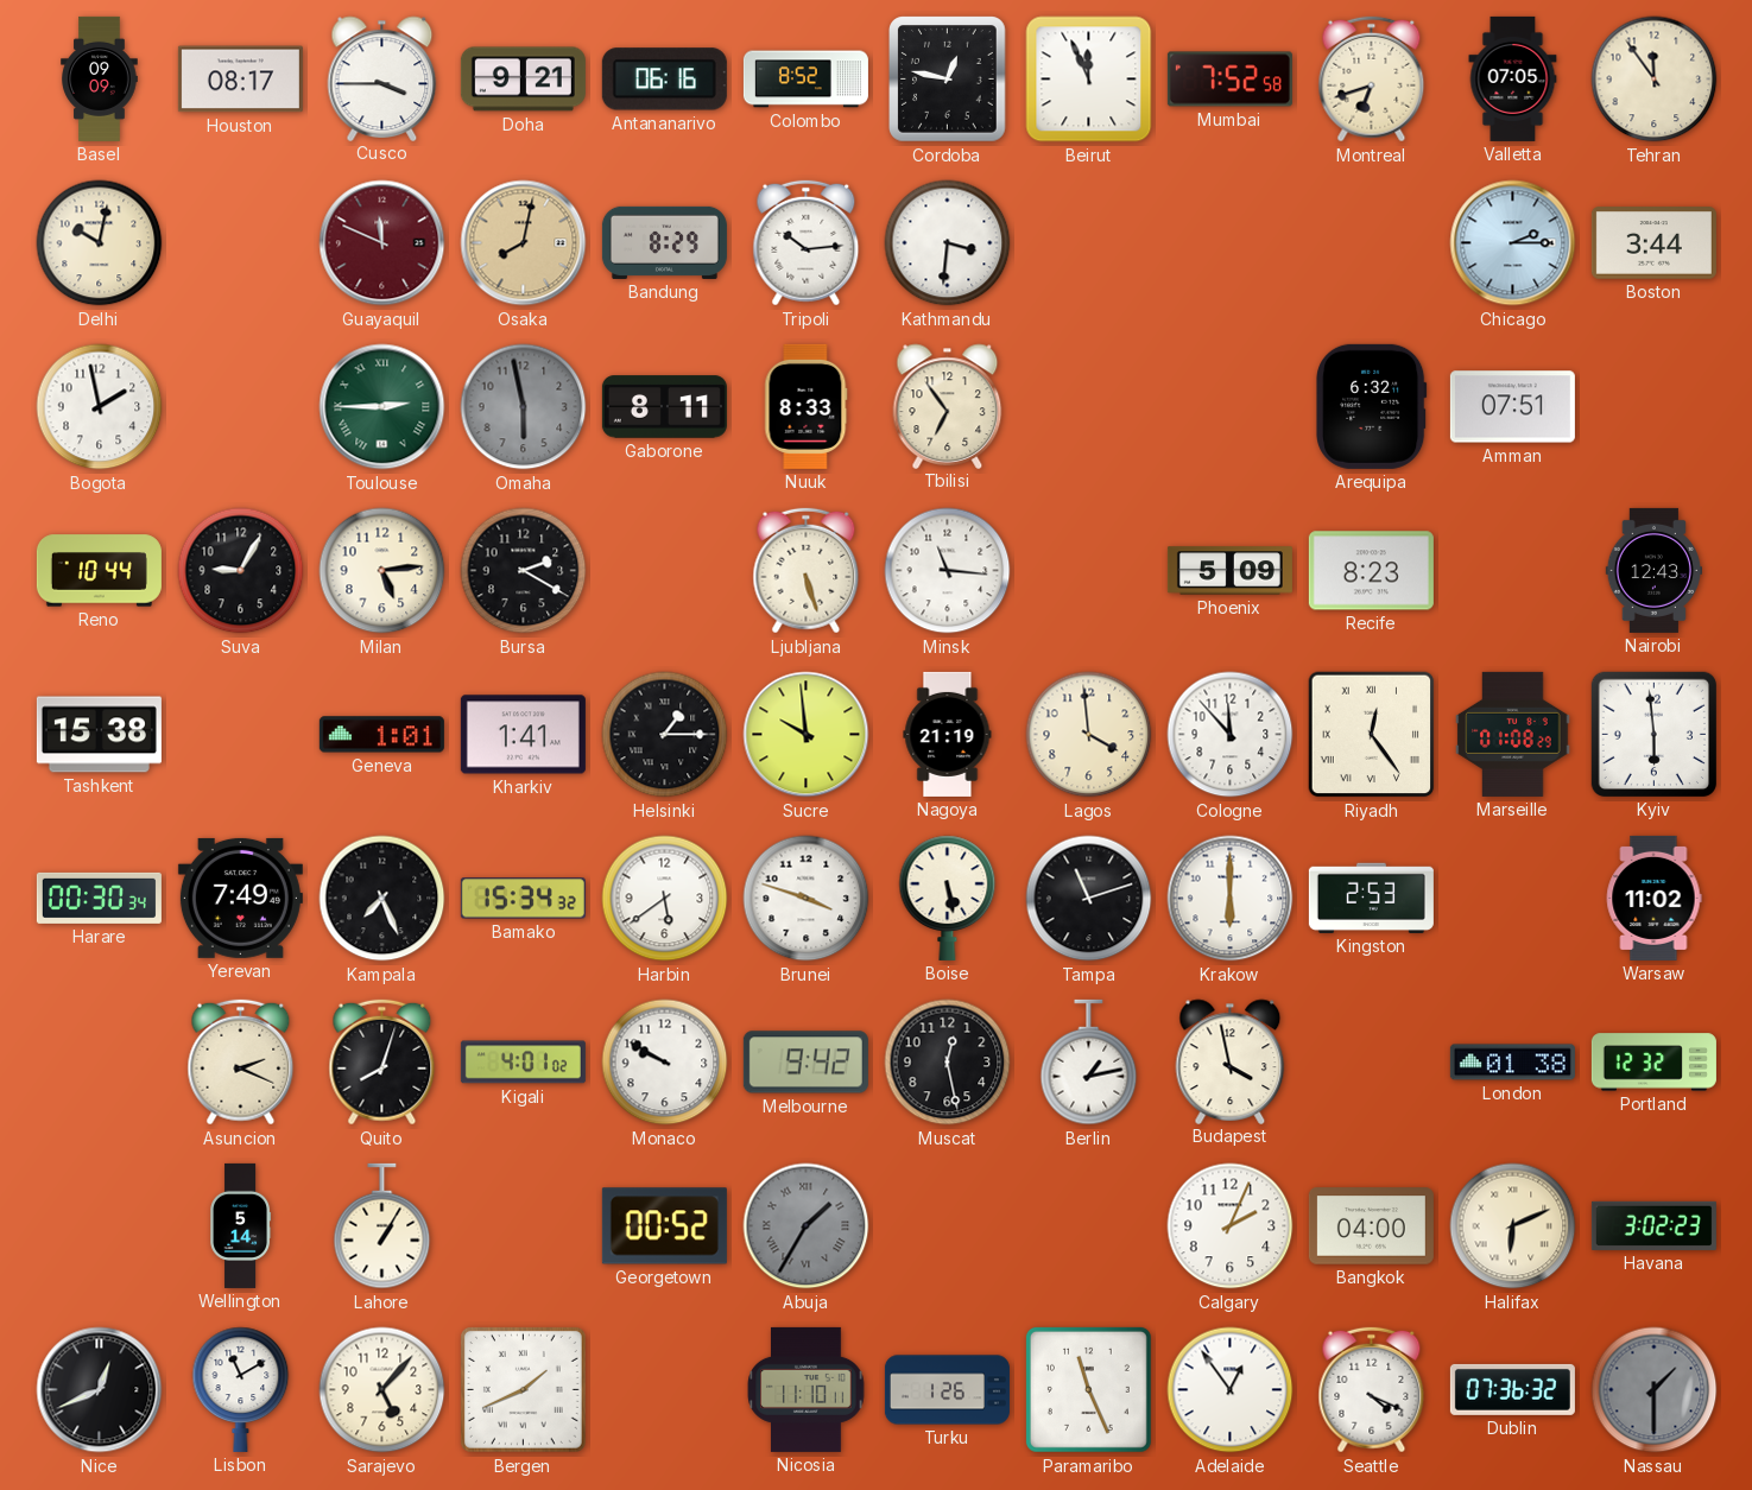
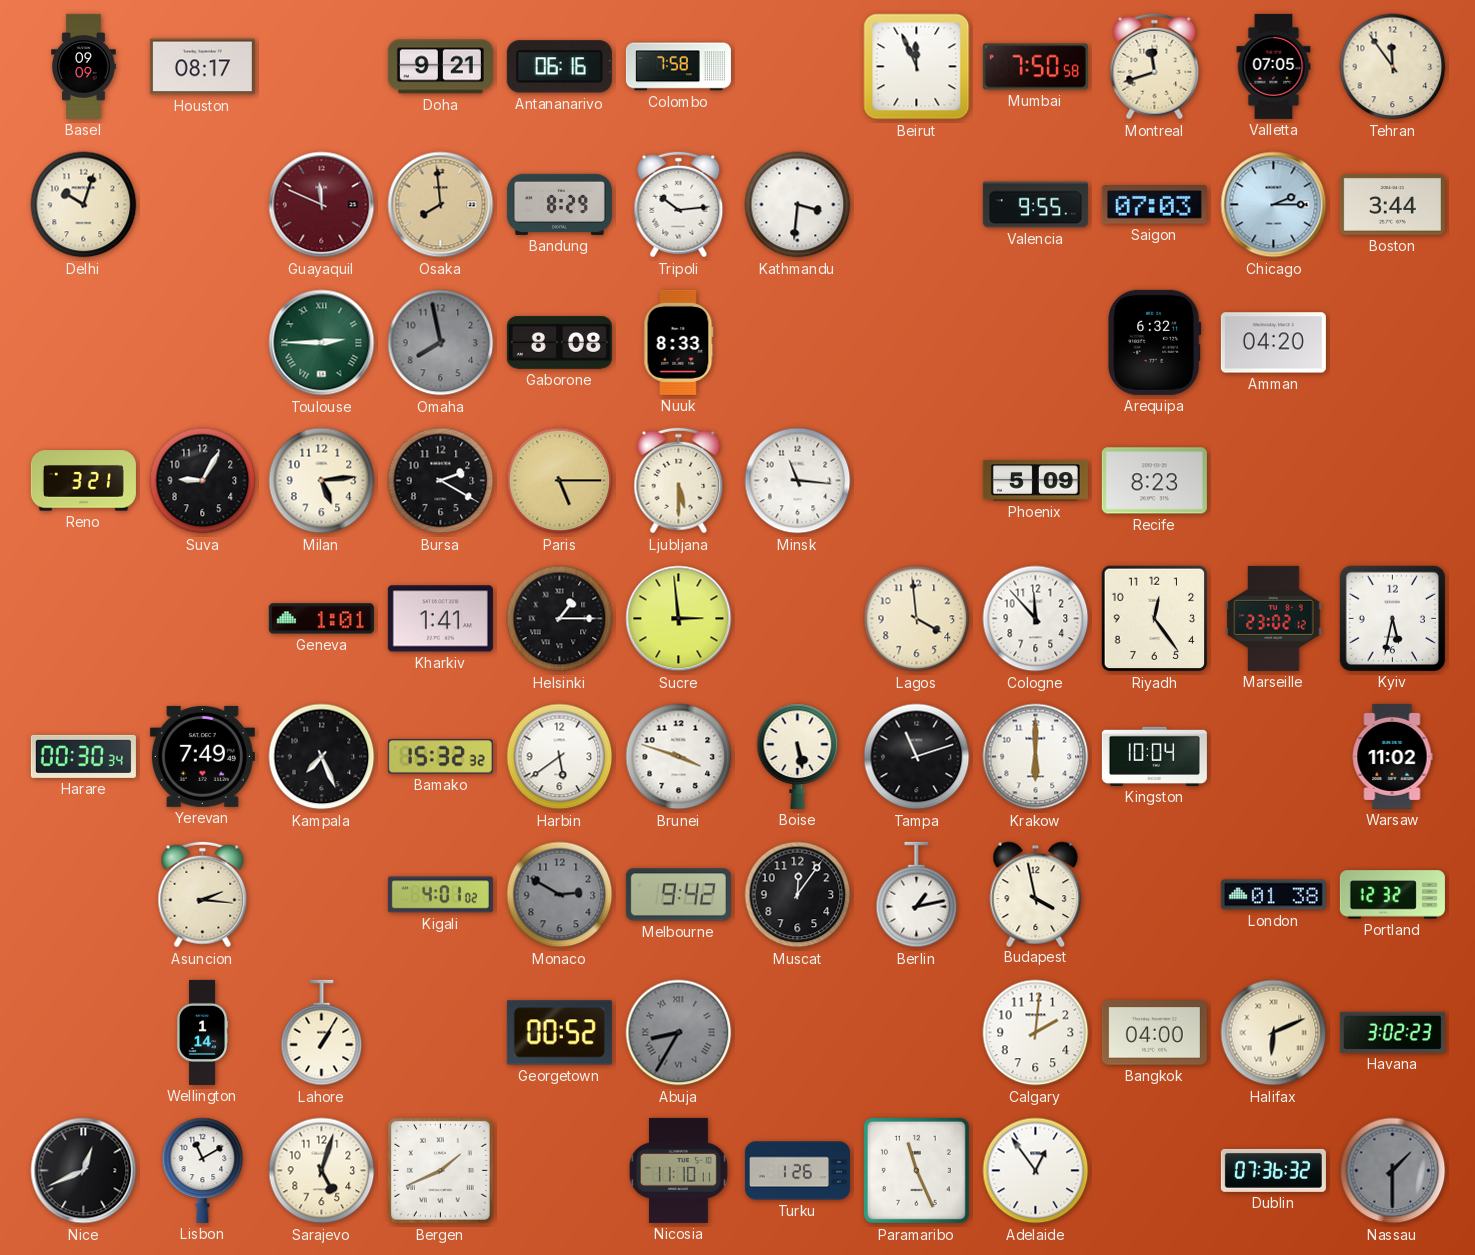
Cusco: 3:45 -> none (382, 78)
Colombo: 8:52 -> 7:58 (678, 67)
Cordoba: 12:47 -> none (948, 80)
Mumbai: 7:52 -> 7:50 (1035, 67)
Montreal: 6:42 -> 11:42 (1155, 67)
Delhi: 10:02 -> 10:03 (84, 205)
Osaka: 8:02 -> 7:59 (441, 205)
Valencia: none -> 9:55 (1035, 205)
Saigon: none -> 07:03 (1154, 205)
Bogota: 1:58 -> none (100, 407)
Omaha: 5:58 -> 7:58 (441, 343)
Gaborone: 8:11 -> 8:08 (559, 343)
Tbilisi: 6:54 -> none (948, 406)
Amman: 07:51 -> 04:20 (1273, 343)
Reno: 10:44 -> 3:21 (83, 481)
Paris: none -> 5:15 (560, 481)
Ljubljana: 5:27 -> 5:30 (679, 481)
Nairobi: 12:43 -> none (1653, 570)
Tashkent: 15:38 -> none (99, 735)
Sucre: 9:59 -> 2:59 (679, 619)
Nagoya: 21:19 -> none (948, 734)
Riyadh numerals: Roman -> Arabic (1155, 619)
Marseille: 01:08 -> 23:02 (1274, 618)
Kyiv: 5:59 -> 5:32 (1392, 618)
Bamako: 15:34 -> 15:32 (440, 757)
Kingston: 2:53 -> 10:04 (1154, 756)
Asuncion: 2:19 -> 2:16 (203, 895)
Quito: 8:03 -> none (382, 1063)
Monaco: 9:50 -> 2:50 (560, 895)
Monaco dial: white -> grey (560, 895)
Muscat: 12:28 -> 12:06 (798, 895)
Wellington: 5:14 -> 1:14 (203, 1032)
Abuja: 1:35 -> 8:35 (679, 1033)
Calgary: 2:04 -> 2:01 (1036, 1033)
Sarajevo: 5:07 -> 5:03 (322, 1171)
Seattle: 4:19 -> none (1372, 1390)
